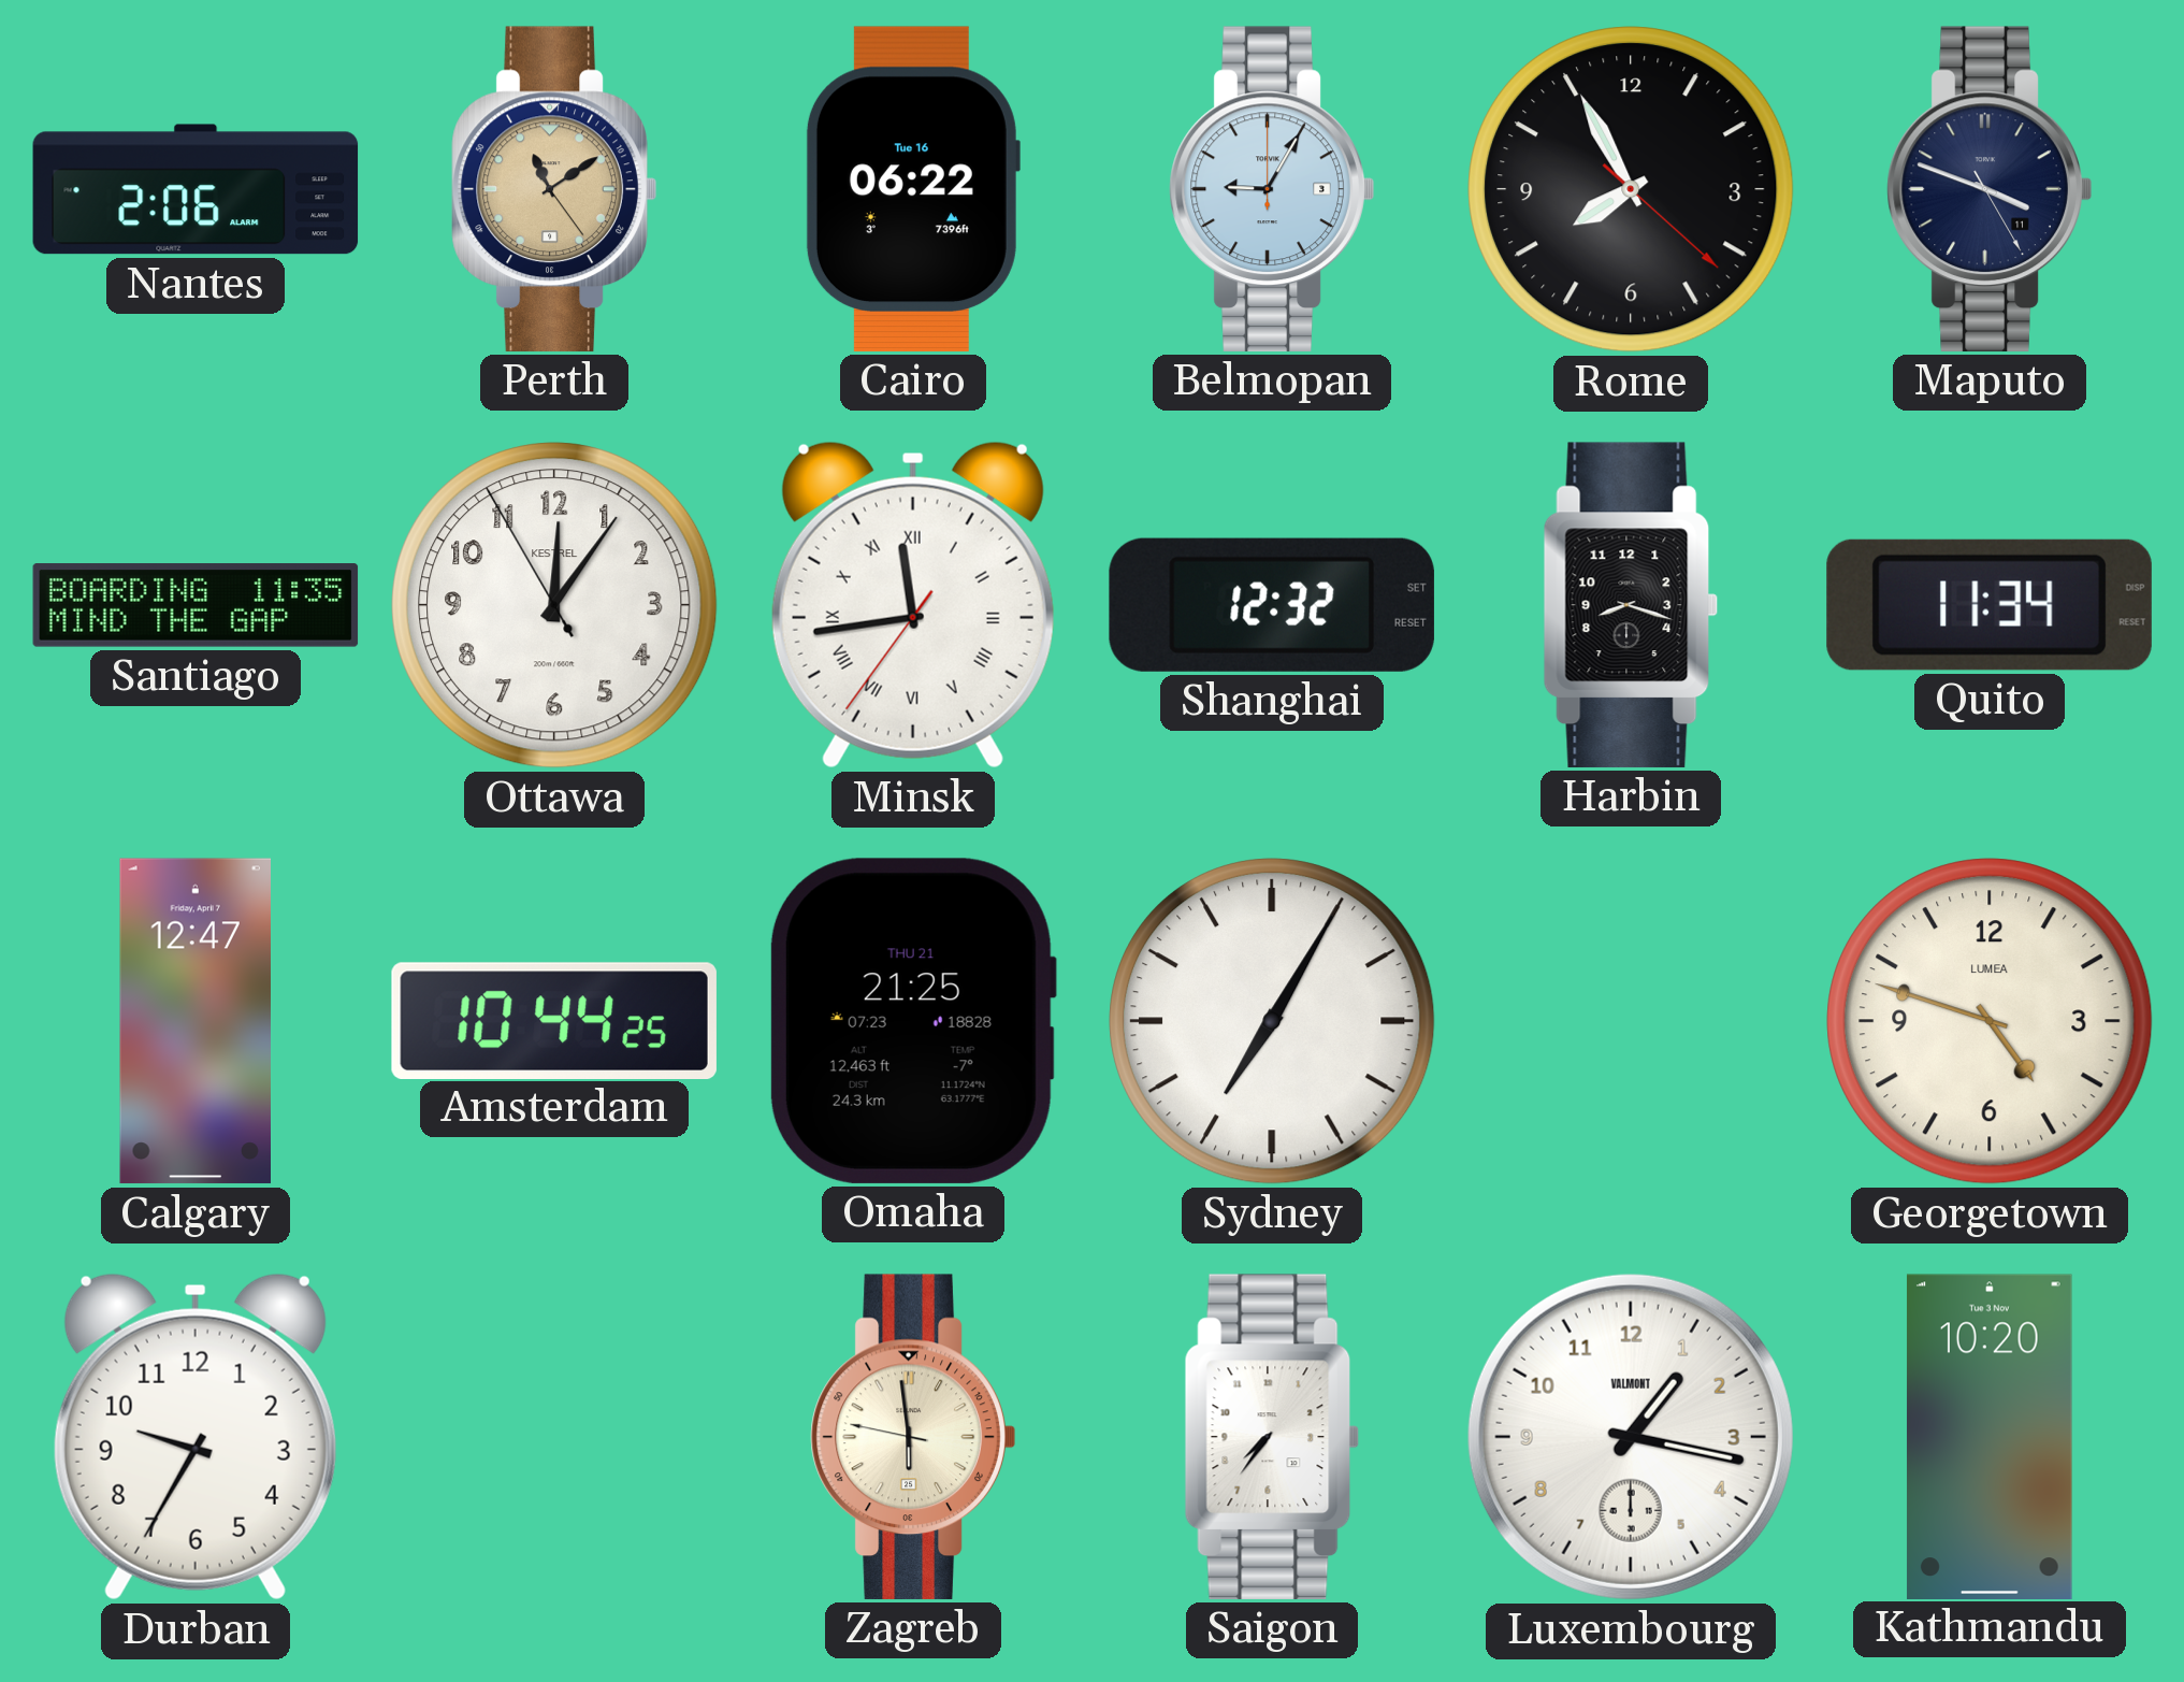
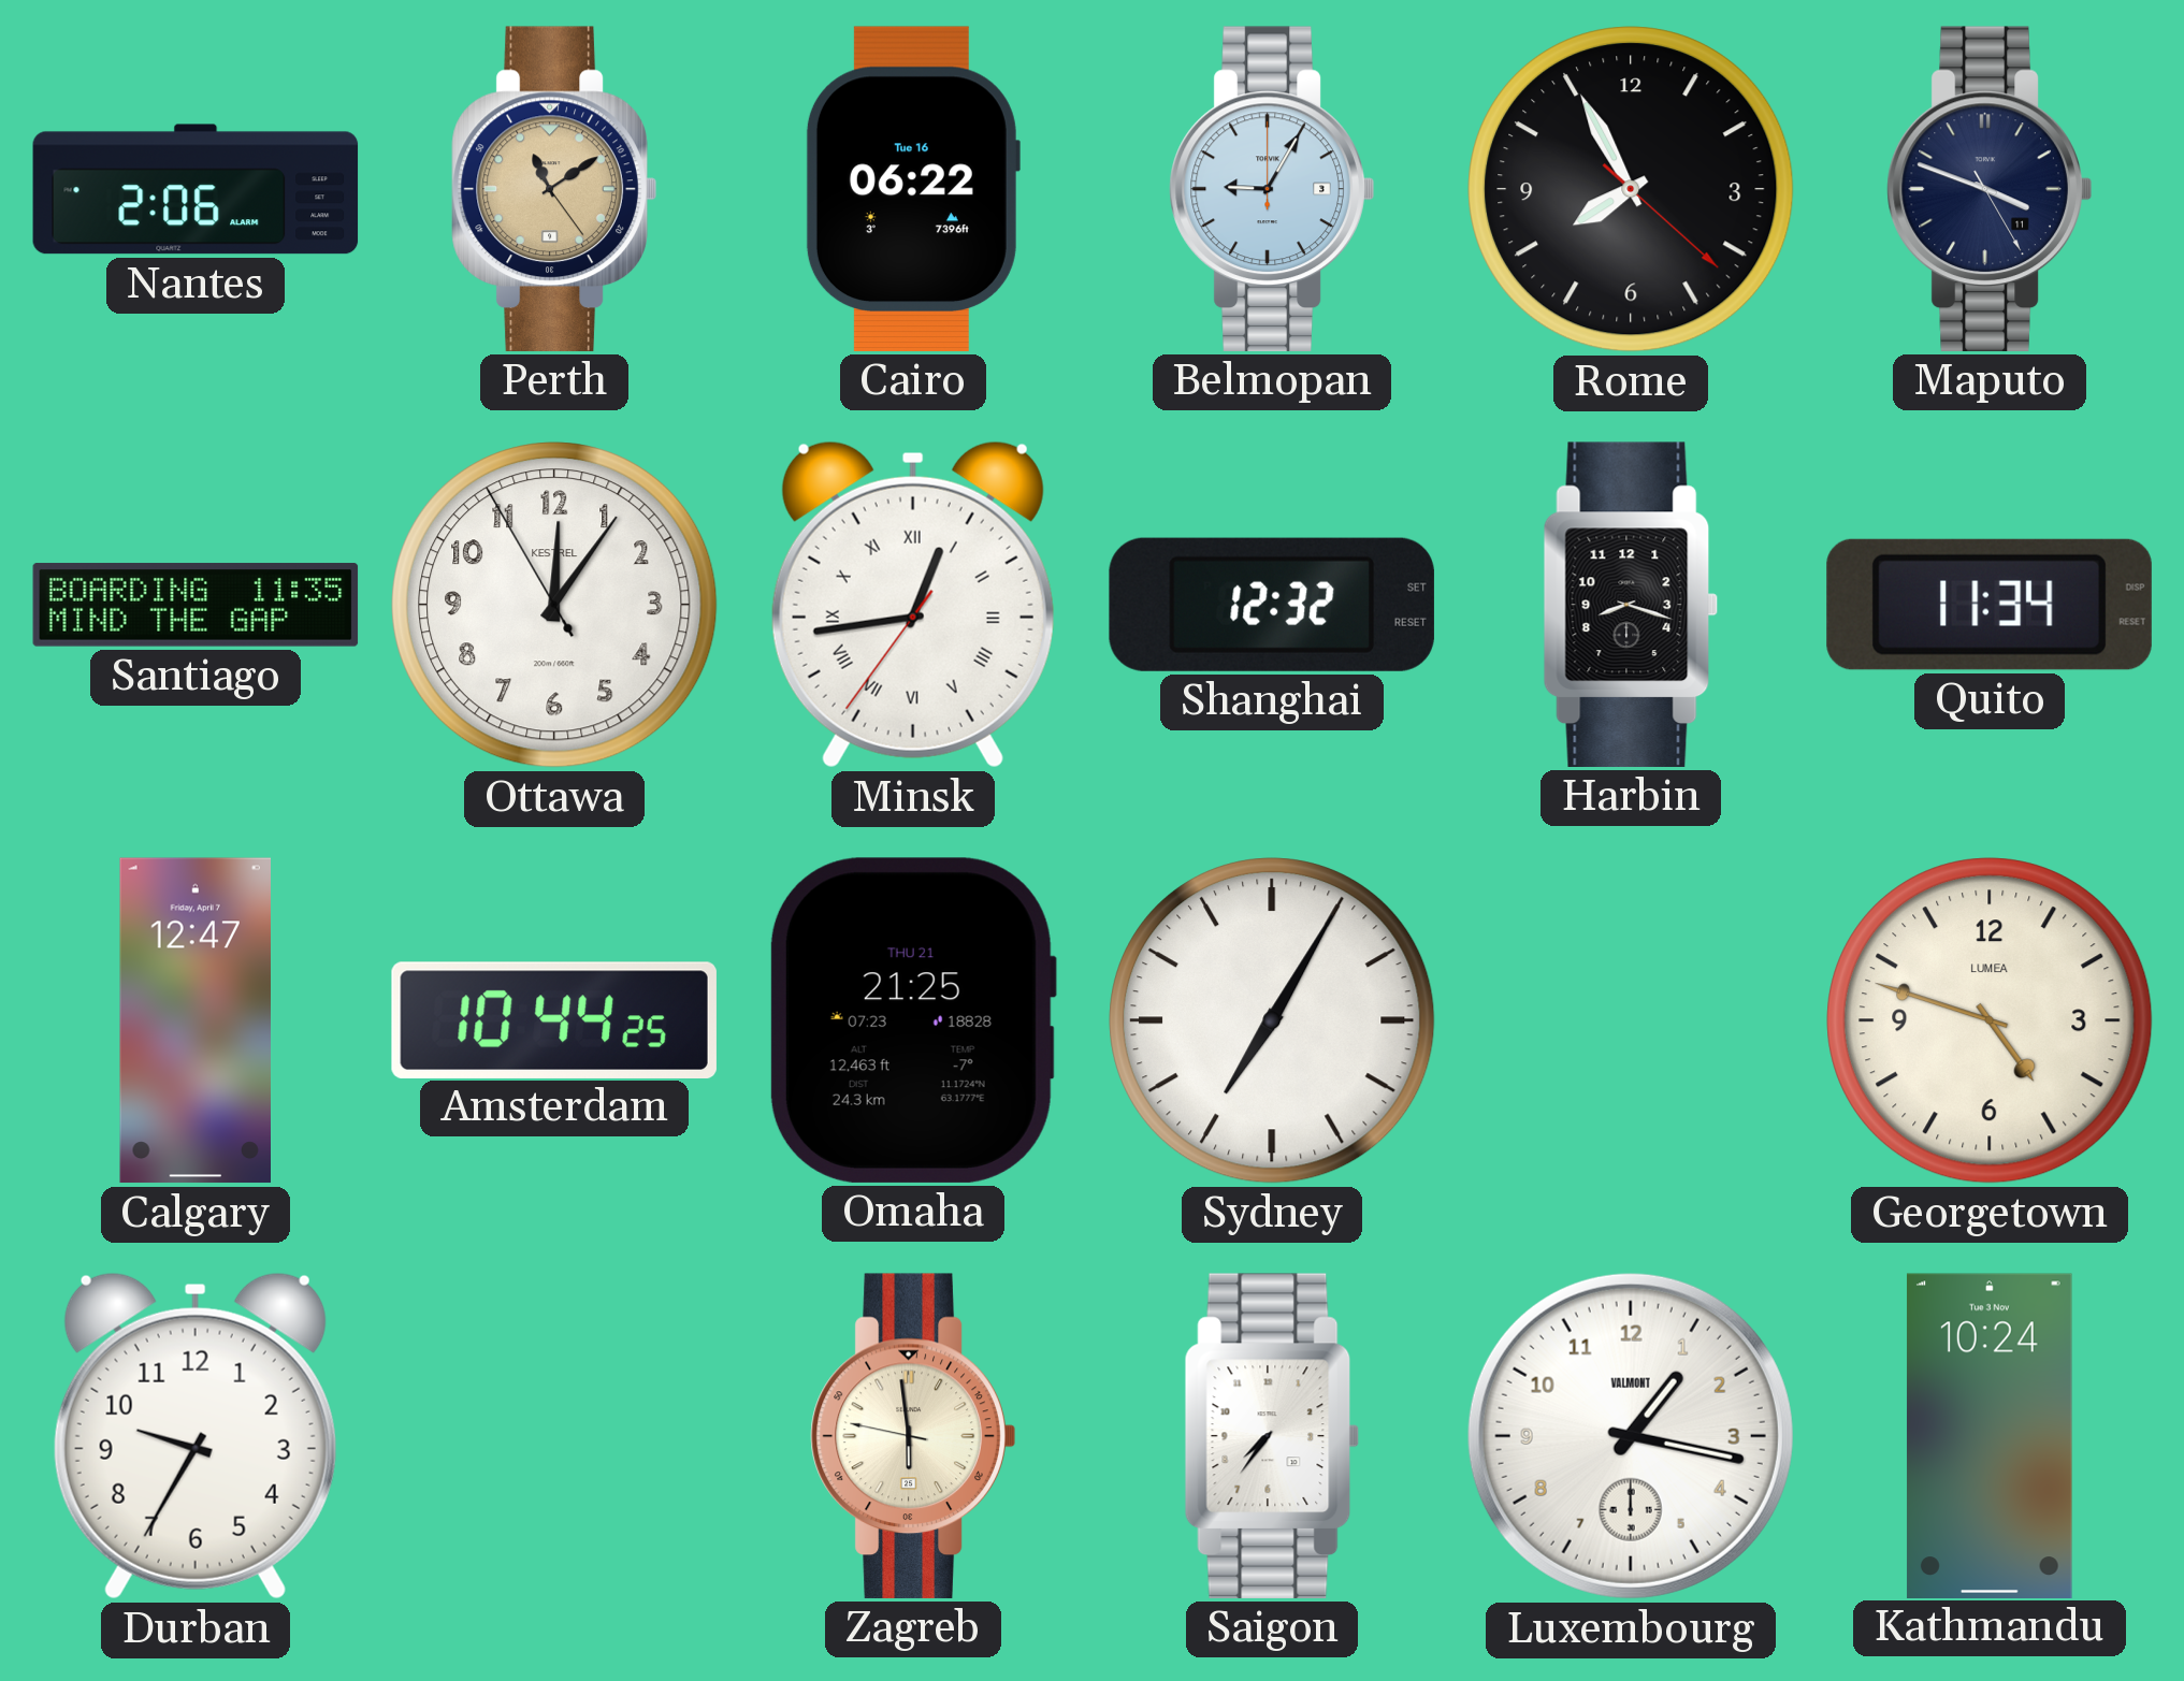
Minsk: 11:43 -> 12:43 (913, 605)
Kathmandu: 10:20 -> 10:24 (1990, 1435)
